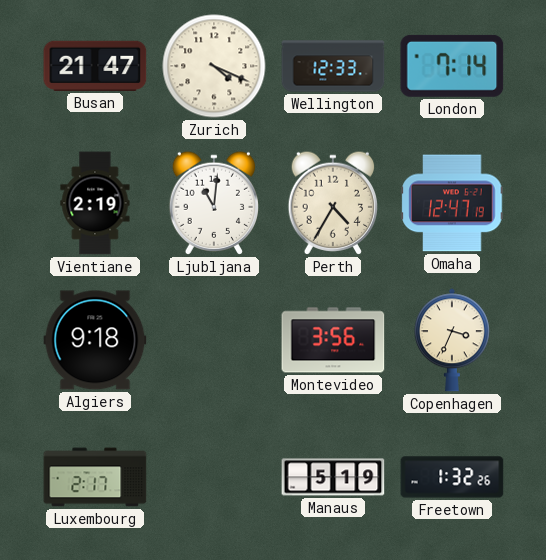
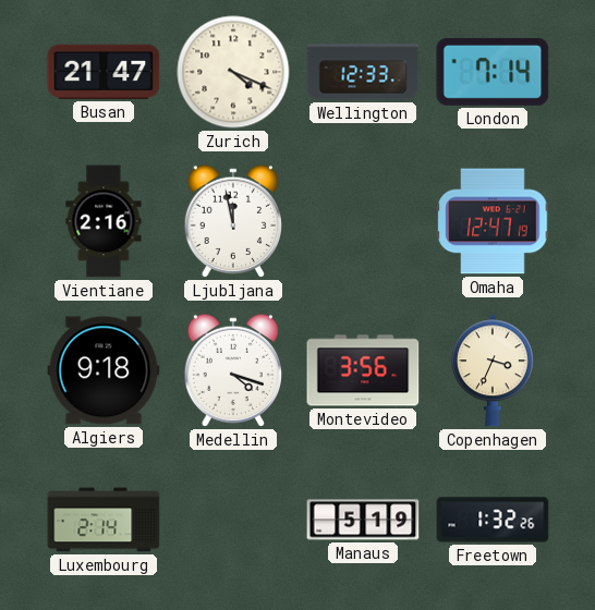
Vientiane: 2:19 -> 2:16 (104, 221)
Ljubljana: 11:01 -> 11:58 (232, 221)
Perth: 4:35 -> none (332, 203)
Medellin: none -> 4:18 (232, 370)
Luxembourg: 2:17 -> 2:14 (104, 520)
